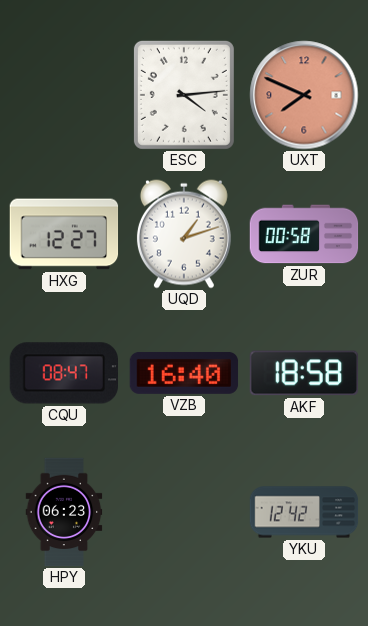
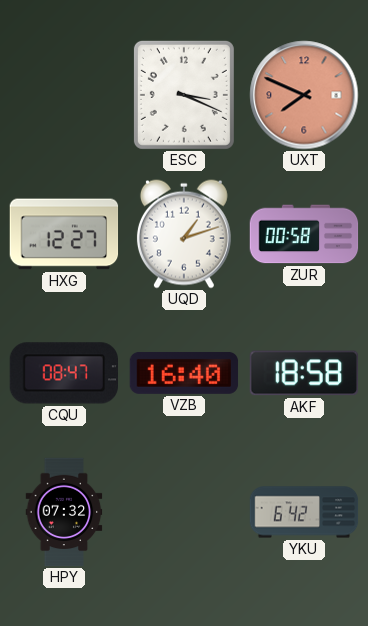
ESC: 4:14 -> 3:19 (184, 95)
HPY: 06:23 -> 07:32 (64, 512)
YKU: 12:42 -> 6:42 (304, 512)
